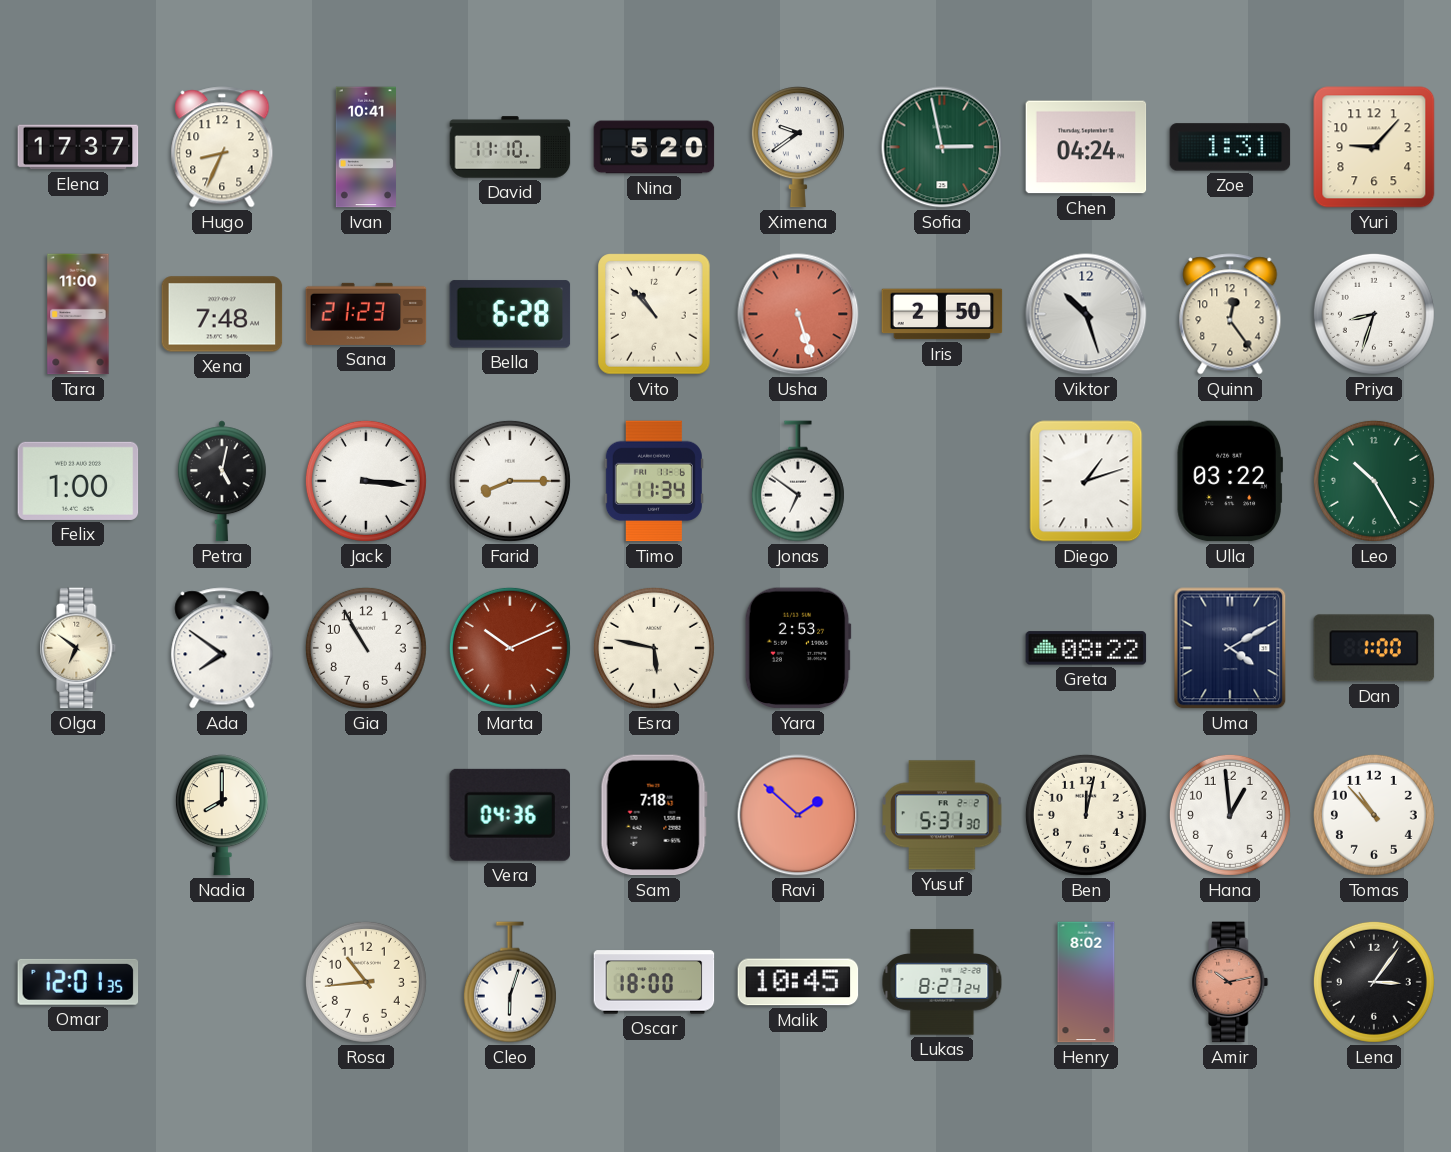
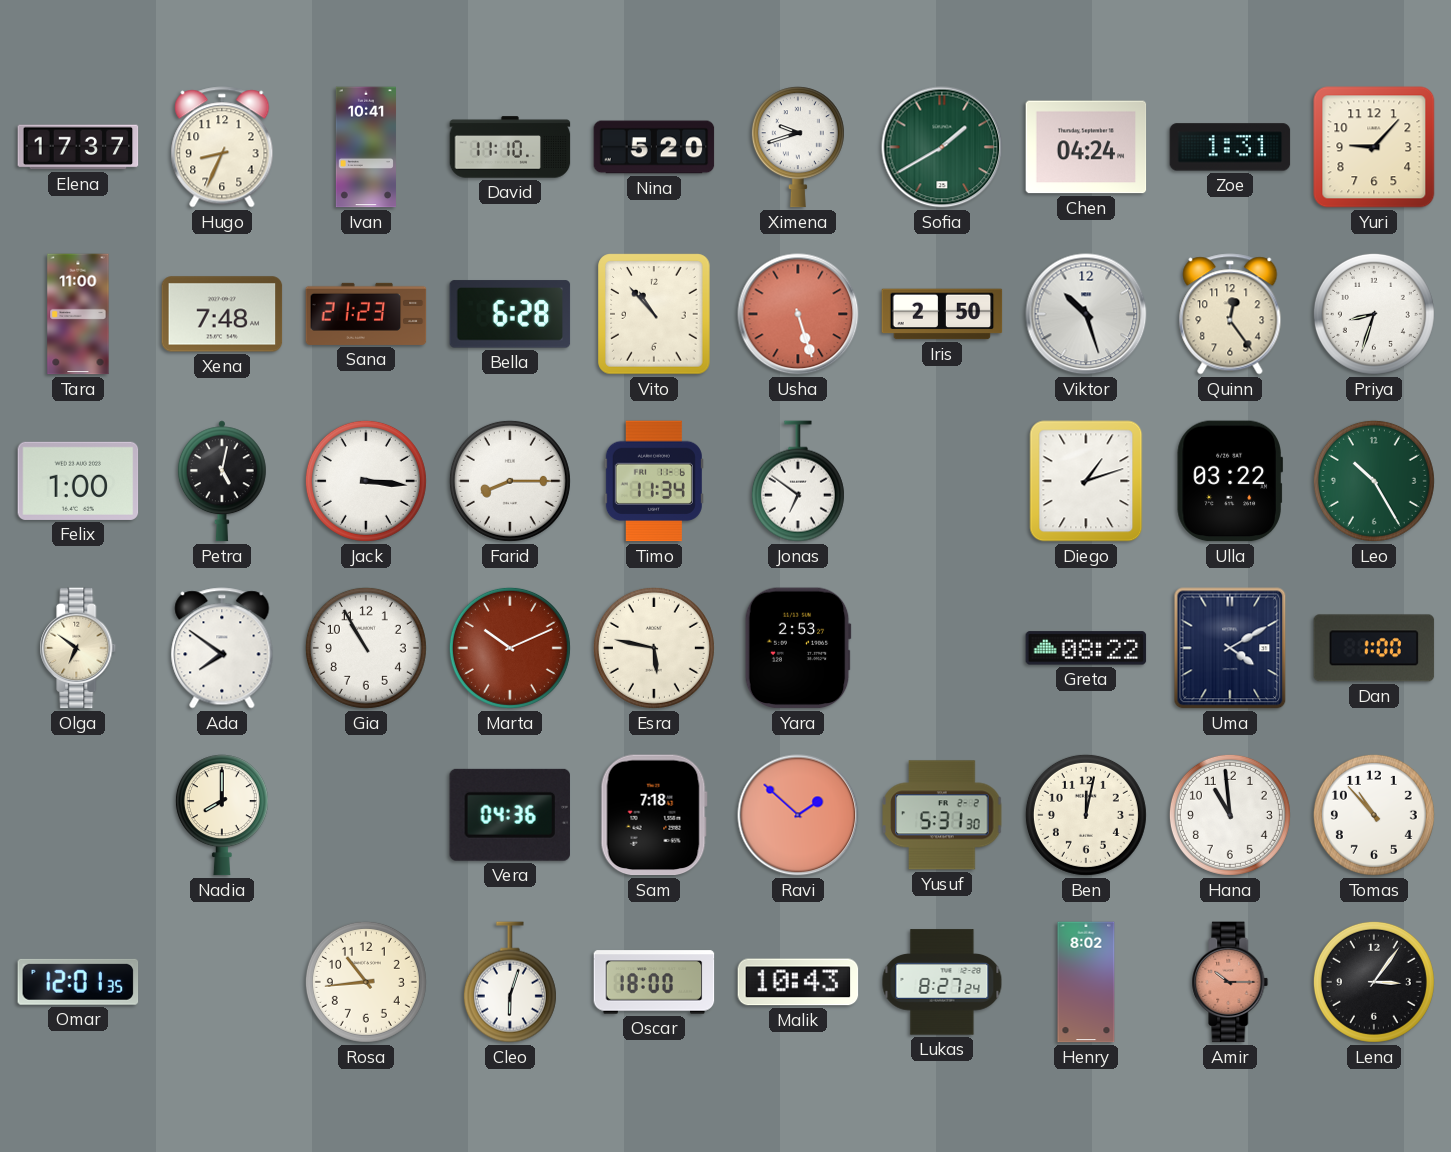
Ximena: 9:39 -> 9:42 (798, 147)
Sofia: 2:58 -> 1:40 (942, 147)
Hana: 12:59 -> 10:59 (1230, 815)
Malik: 10:45 -> 10:43 (798, 982)
Amir: 10:13 -> 10:15 (1230, 982)
